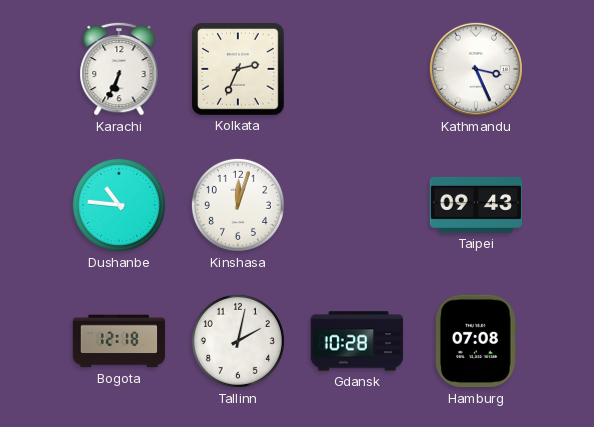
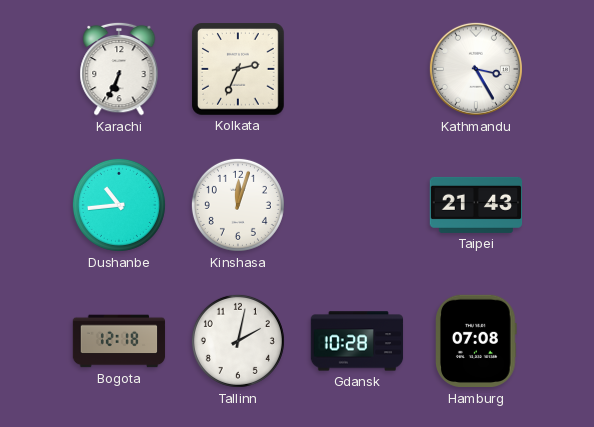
Kathmandu: 3:26 -> 3:25 (476, 69)
Dushanbe: 10:46 -> 10:44 (119, 205)
Taipei: 09:43 -> 21:43 (476, 205)
